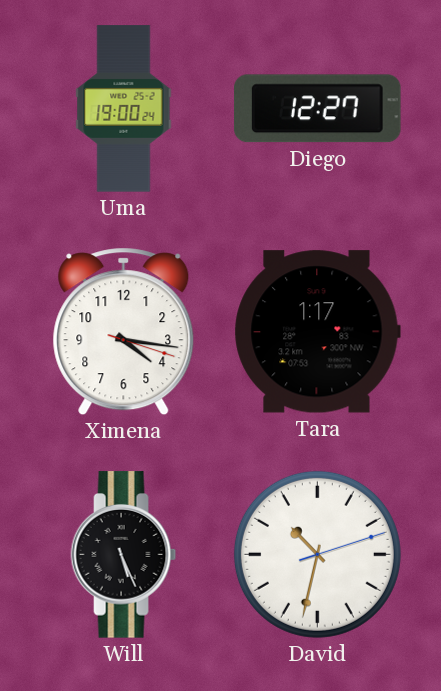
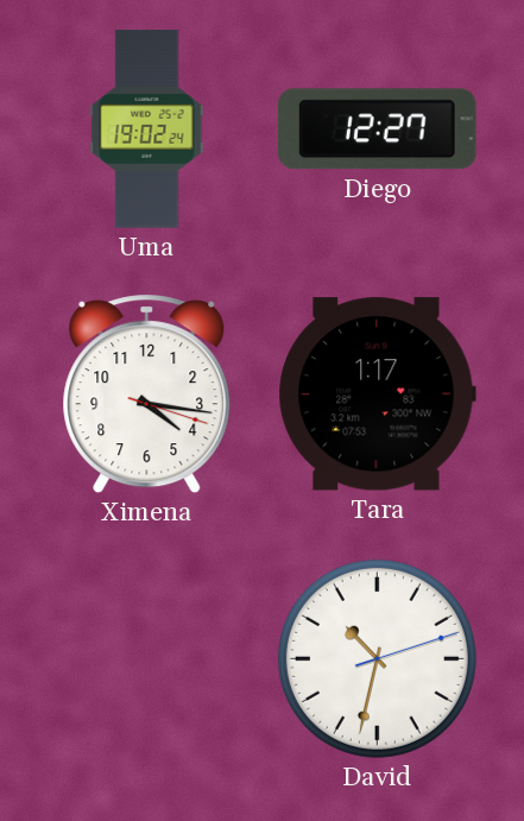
Uma: 19:00 -> 19:02 (147, 130)
Will: 5:26 -> none (124, 555)
